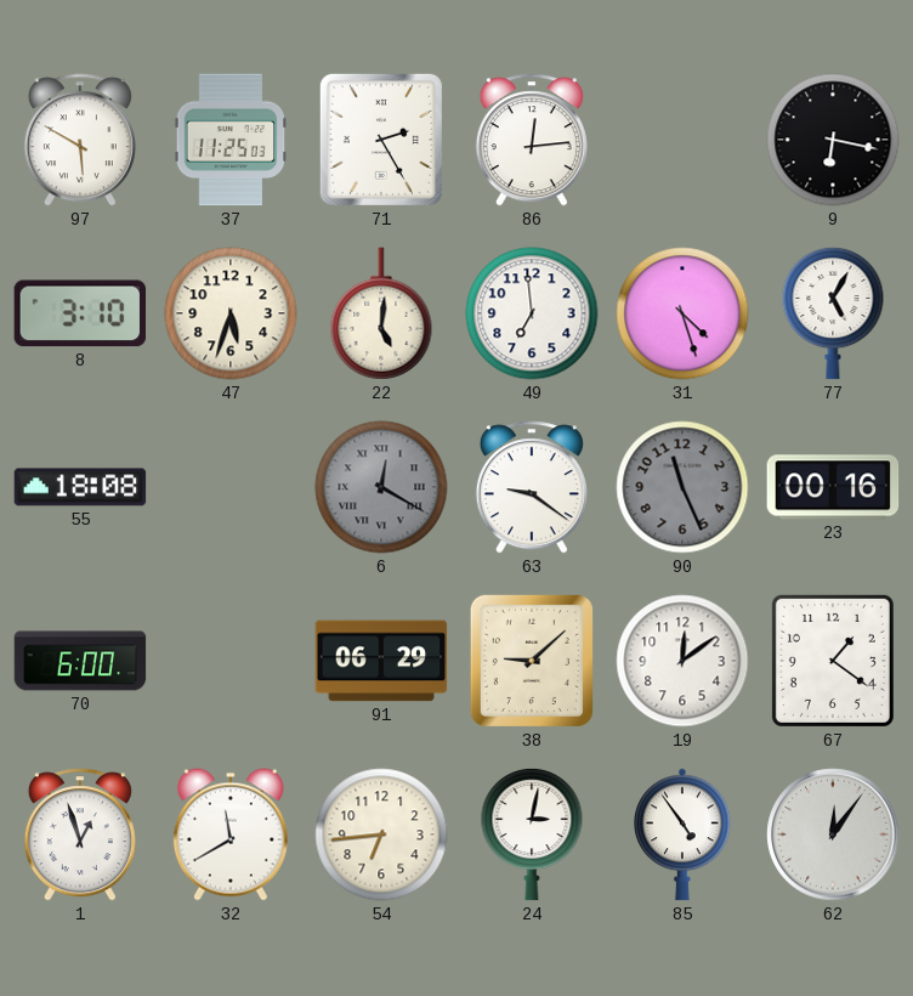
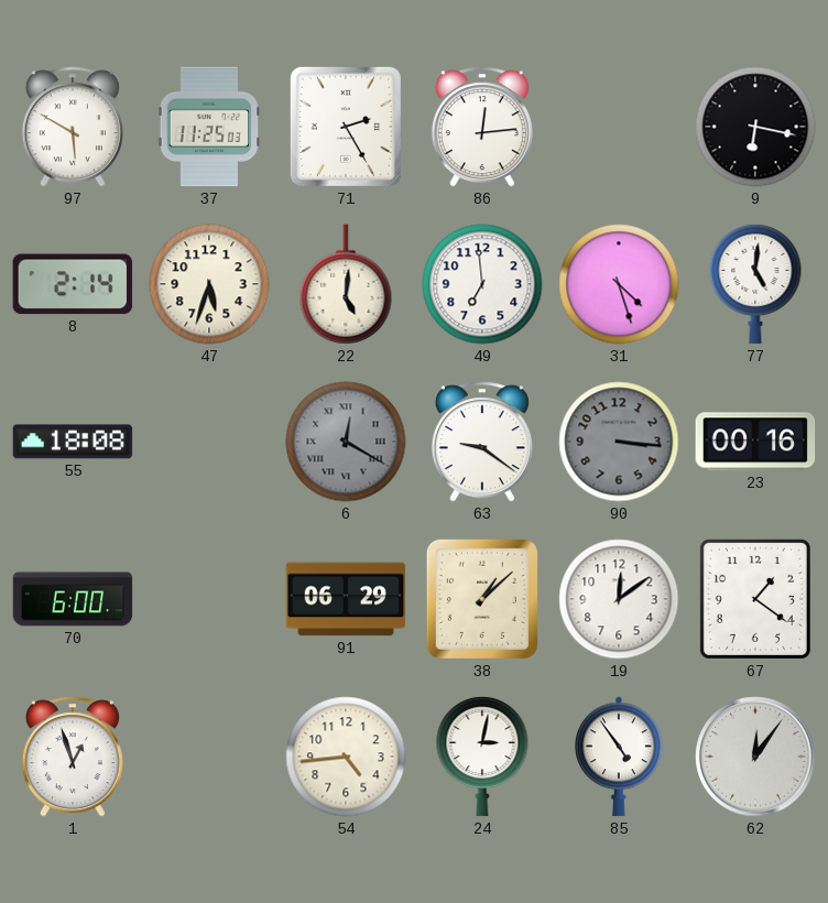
8: 3:10 -> 2:14 (73, 284)
77: 5:05 -> 5:01 (755, 284)
90: 11:26 -> 3:16 (619, 442)
38: 9:08 -> 1:08 (482, 599)
32: 11:40 -> none (231, 834)
54: 6:44 -> 4:44 (346, 757)
